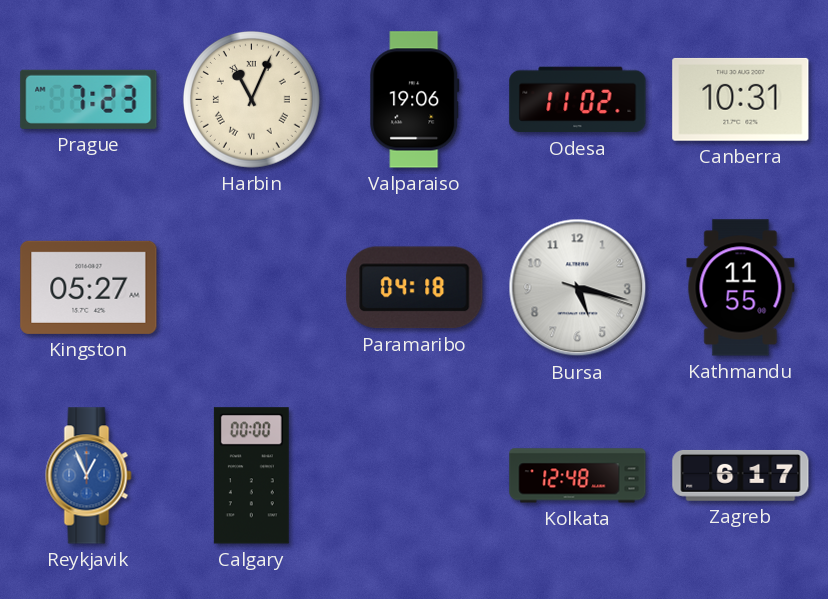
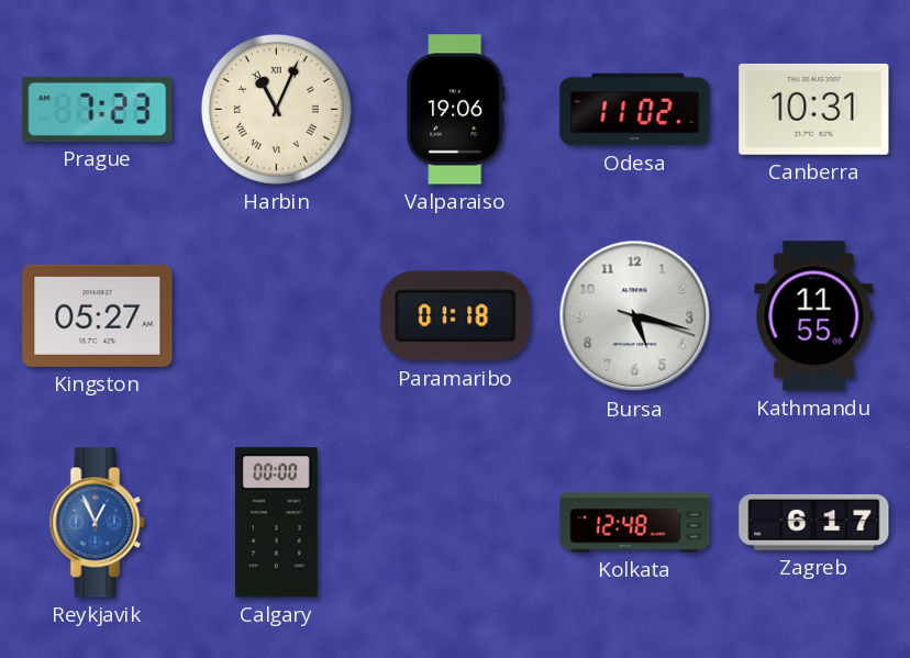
Paramaribo: 04:18 -> 01:18 (456, 316)
